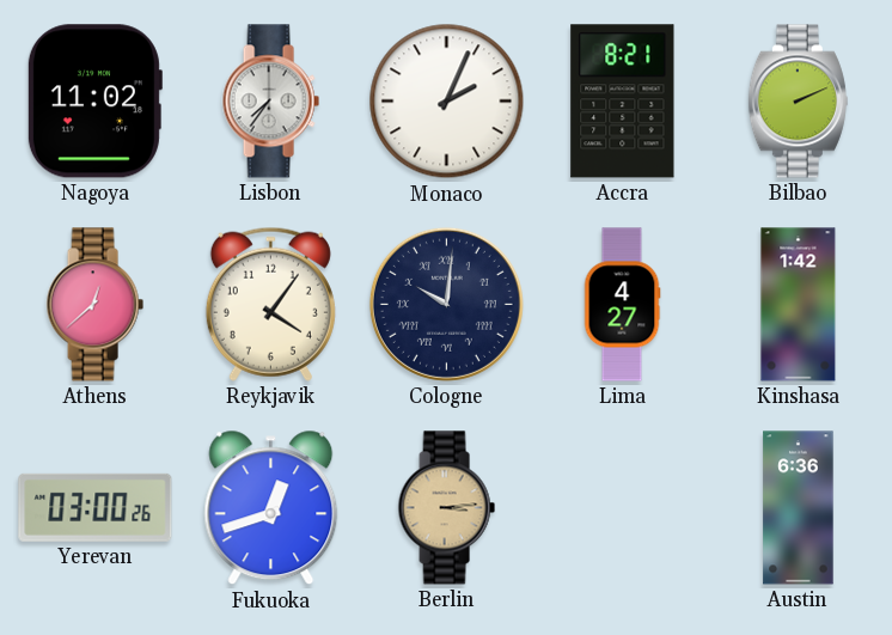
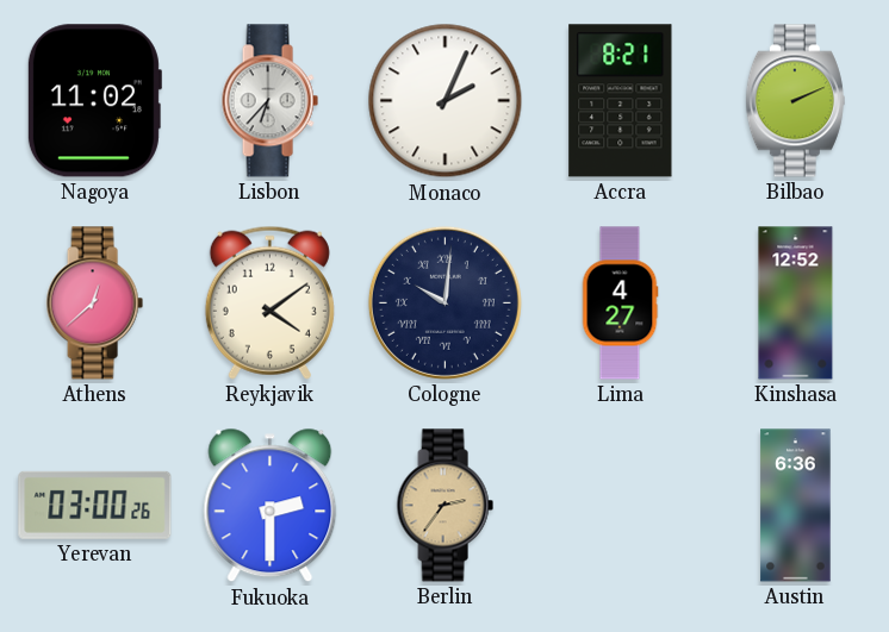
Lisbon: 7:36 -> 6:37 (269, 101)
Reykjavik: 4:06 -> 4:09 (269, 302)
Kinshasa: 1:42 -> 12:52 (796, 304)
Fukuoka: 12:42 -> 2:30 (271, 506)
Berlin: 3:14 -> 2:36 (444, 506)
